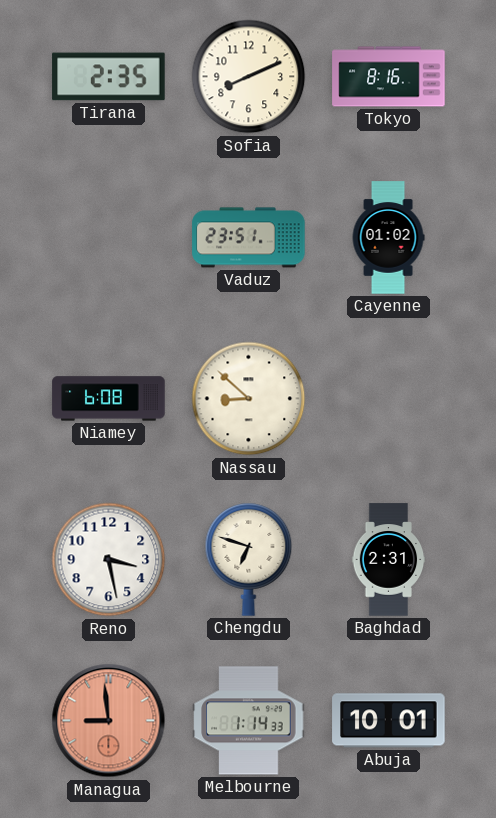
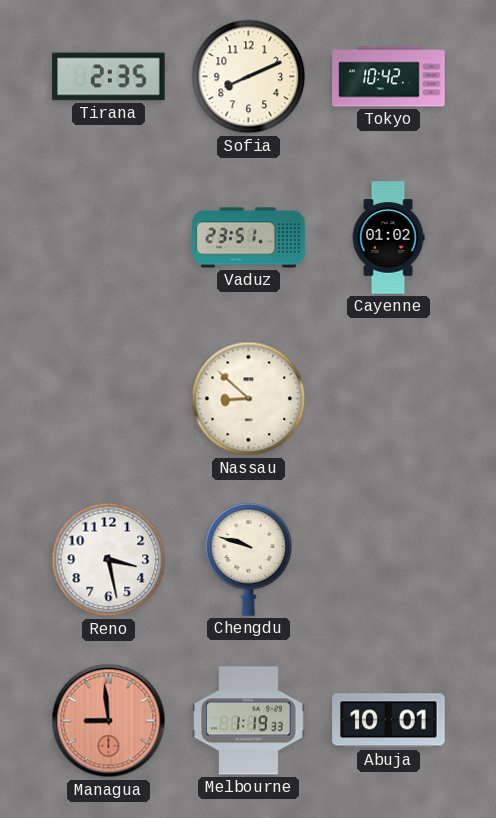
Tokyo: 8:16 -> 10:42 (389, 77)
Niamey: 6:08 -> none (109, 399)
Chengdu: 6:48 -> 9:48 (249, 560)
Baghdad: 2:31 -> none (389, 560)
Melbourne: 1:14 -> 1:19 (249, 721)
